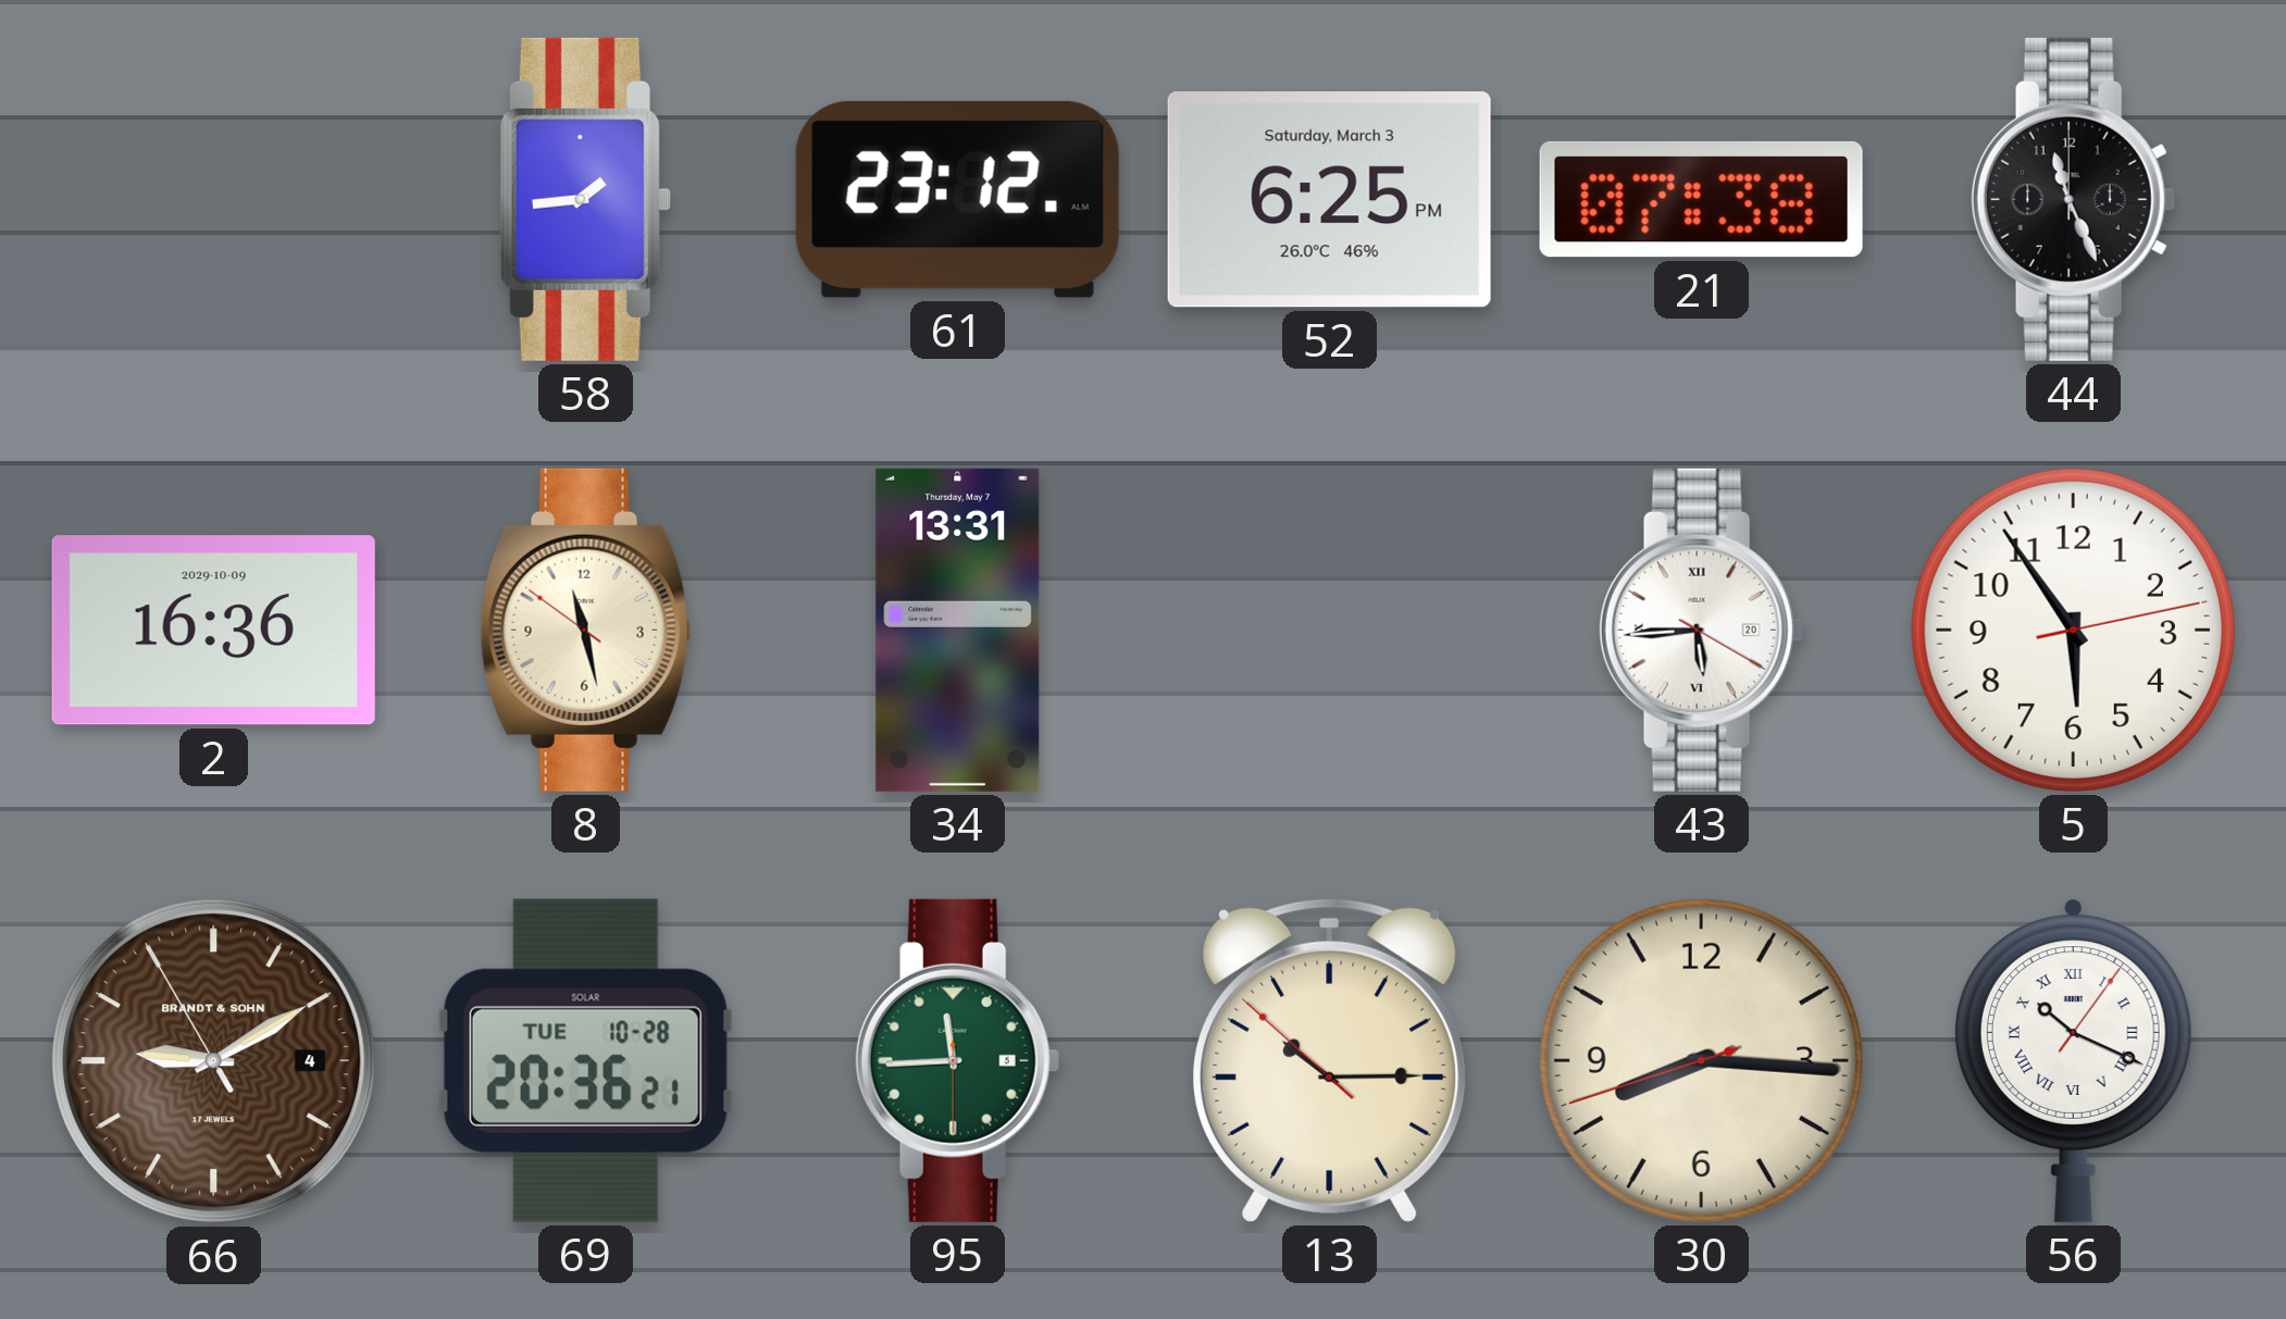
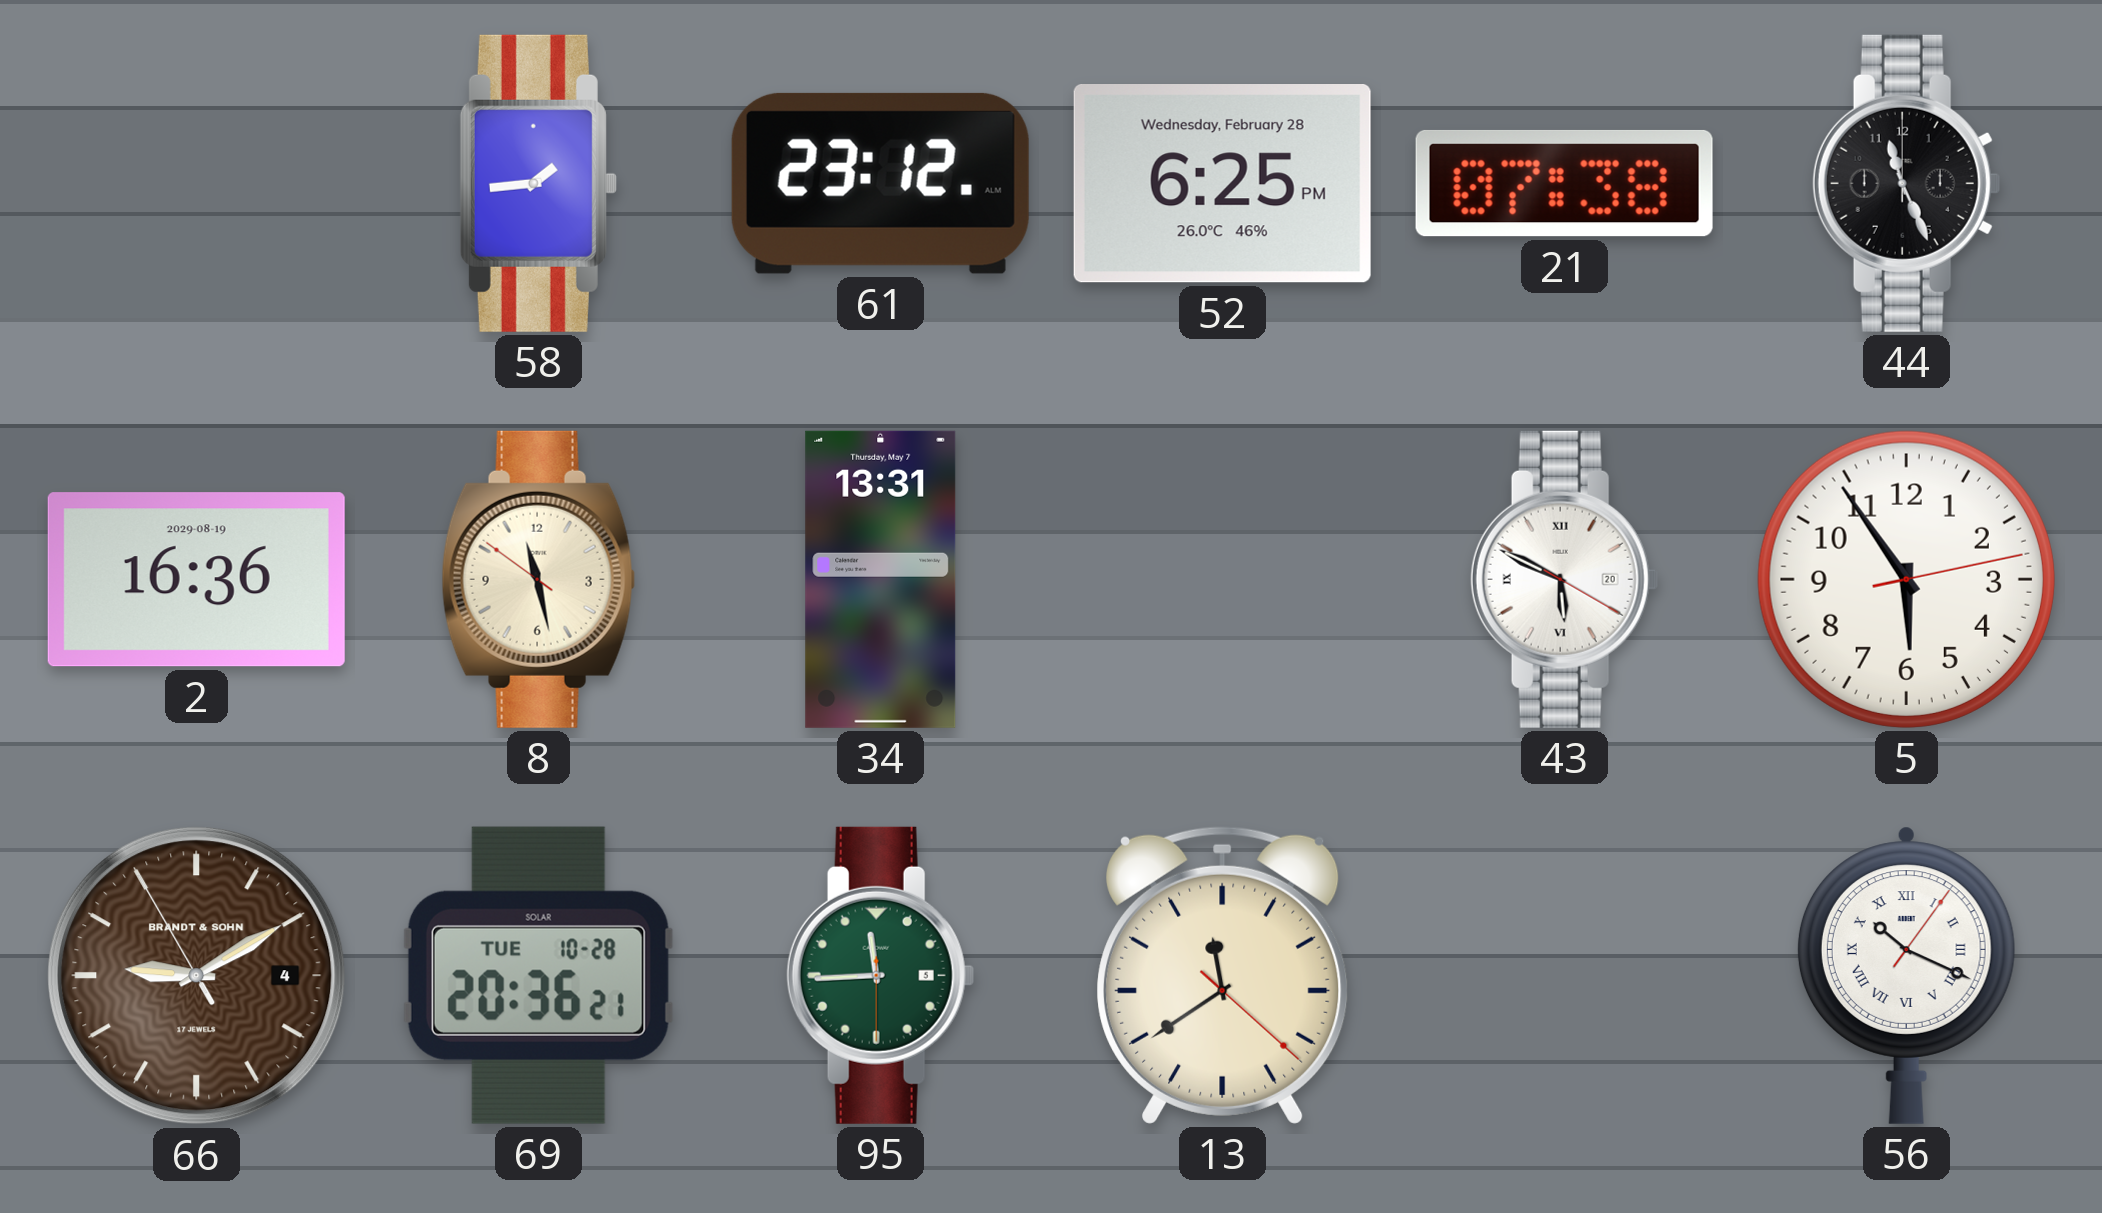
52 date: Saturday, March 3 -> Wednesday, February 28 (1222, 184)
2 date: 2029-10-09 -> 2029-08-19 (196, 580)
43: 5:44 -> 5:49 (1564, 579)
13: 10:14 -> 11:39 (1223, 975)
30: 8:15 -> none (1701, 1060)
